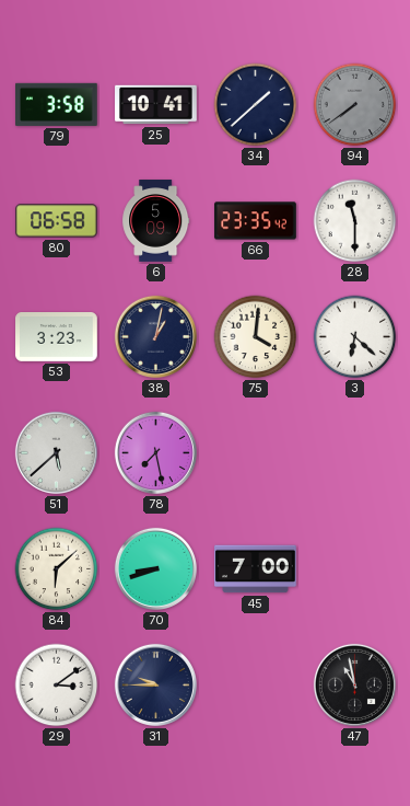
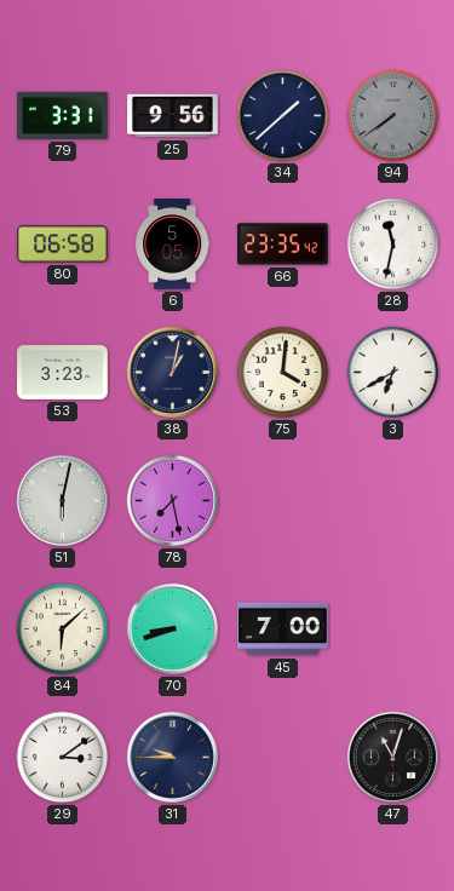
79: 3:58 -> 3:31 (63, 115)
25: 10:41 -> 9:56 (173, 116)
6: 5:09 -> 5:05 (173, 245)
28: 11:30 -> 11:32 (393, 245)
3: 6:22 -> 6:40 (393, 373)
51: 5:38 -> 6:02 (62, 500)
47: 10:58 -> 11:03 (392, 757)
